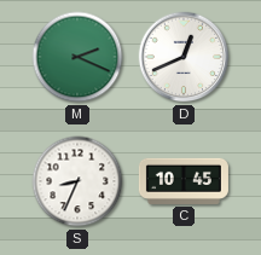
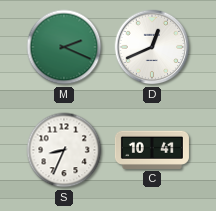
C: 10:45 -> 10:41 (152, 150)
